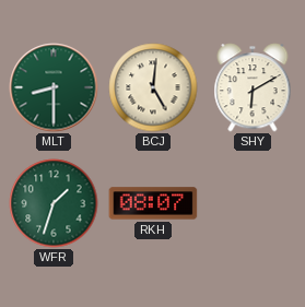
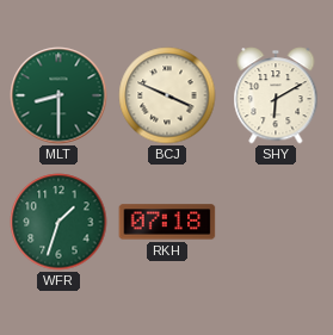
BCJ: 5:01 -> 3:49 (167, 95)
RKH: 08:07 -> 07:18 (167, 222)
